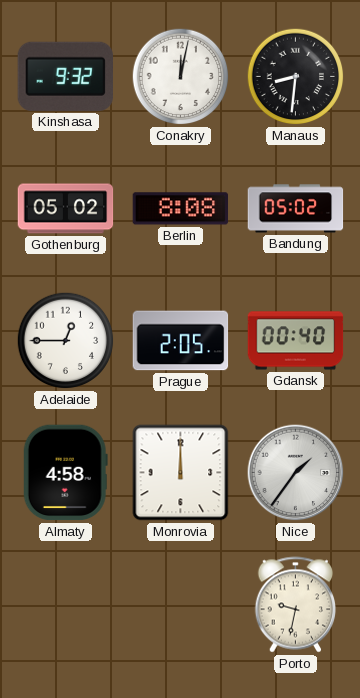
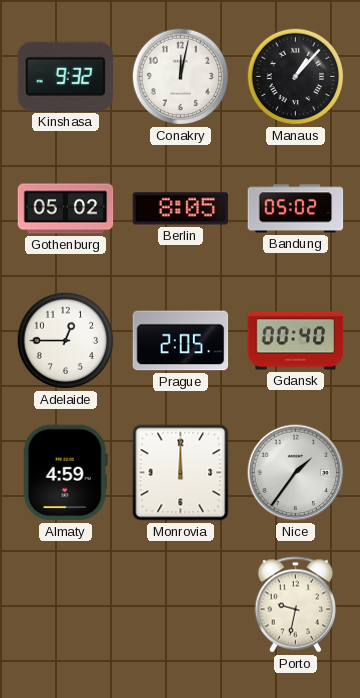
Manaus: 8:31 -> 1:07 (296, 77)
Berlin: 8:08 -> 8:05 (181, 209)
Almaty: 4:58 -> 4:59 (65, 473)
